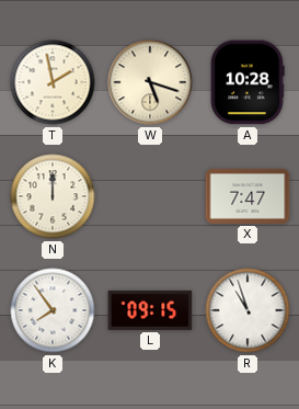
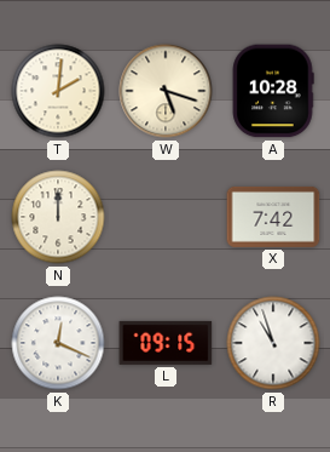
T: 1:58 -> 2:01 (58, 91)
X: 7:47 -> 7:42 (273, 217)
K: 7:54 -> 12:19 (58, 343)
